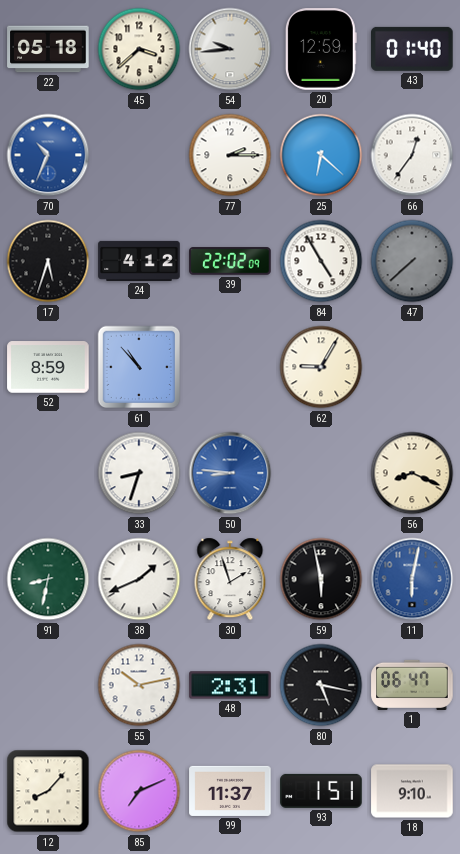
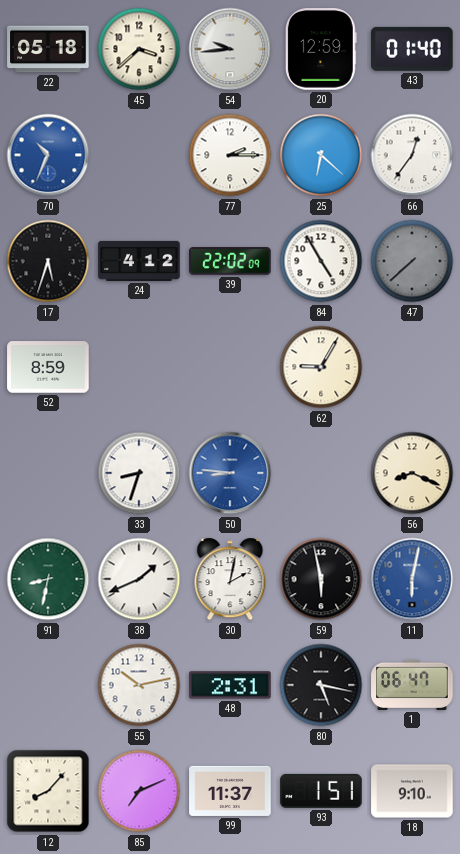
61: 10:53 -> none (139, 367)
30: 1:57 -> 2:02 (230, 579)
